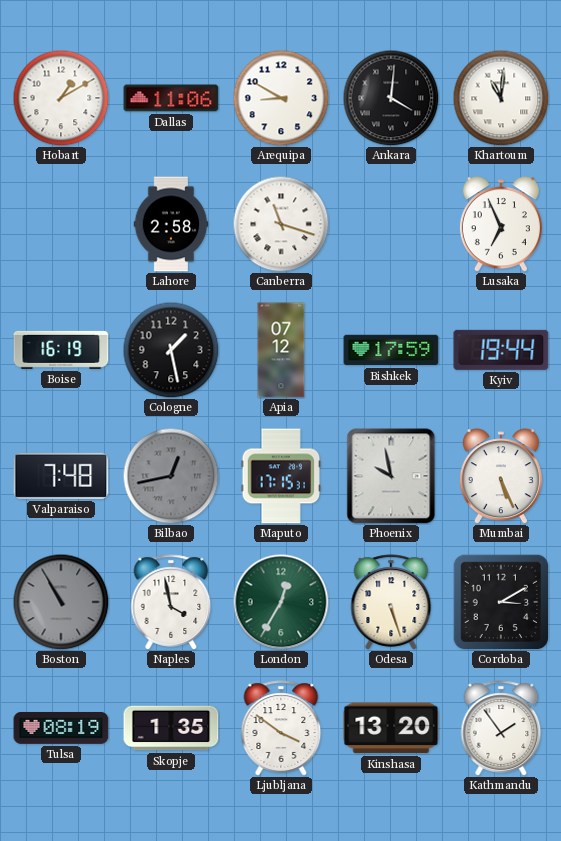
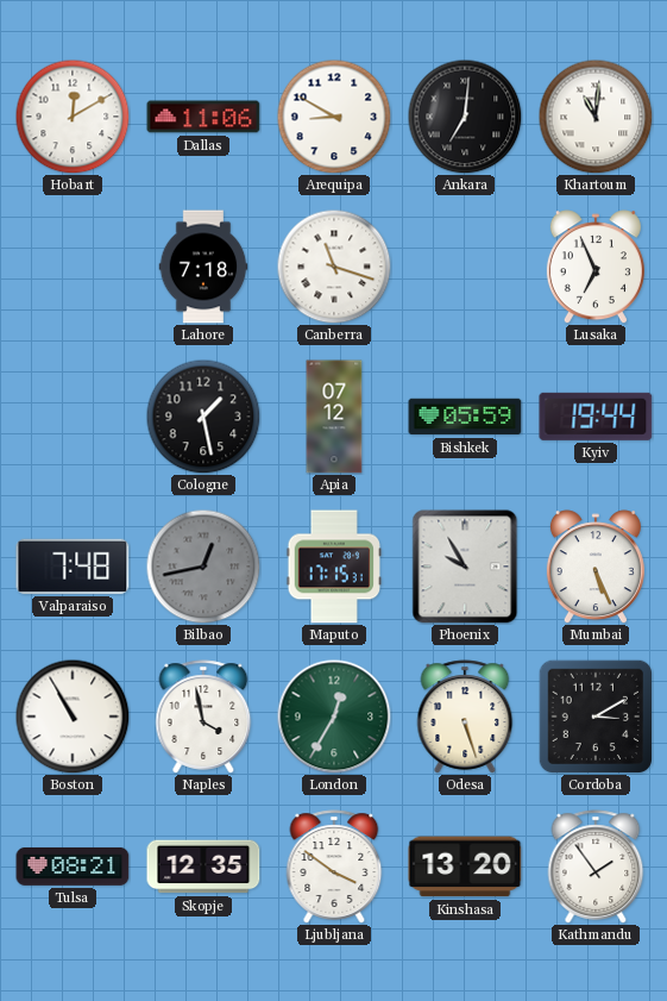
Hobart: 1:10 -> 12:10 (73, 117)
Ankara: 4:01 -> 7:01 (465, 117)
Lahore: 2:58 -> 7:18 (203, 267)
Boise: 16:19 -> none (61, 350)
Bishkek: 17:59 -> 05:59 (465, 417)
Phoenix: 9:58 -> 9:55 (465, 567)
Boston dial: grey -> white (73, 717)
Tulsa: 08:19 -> 08:21 (73, 867)
Skopje: 1:35 -> 12:35 (203, 867)
